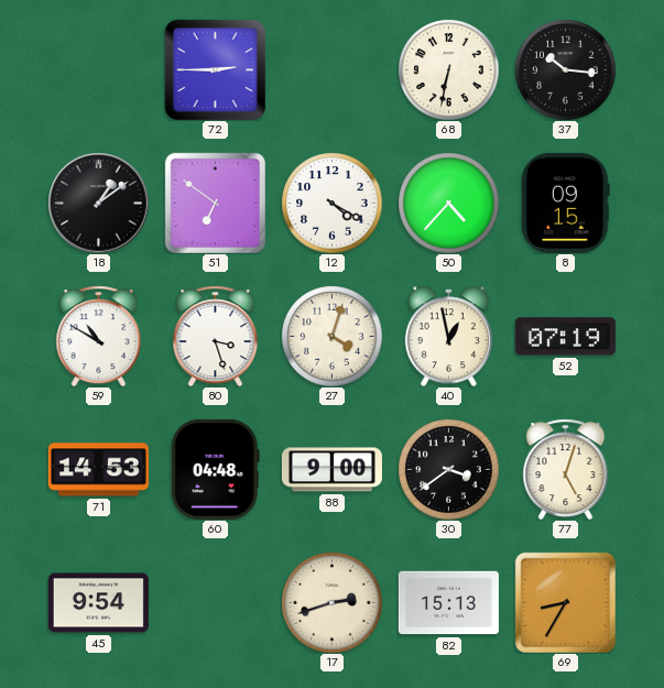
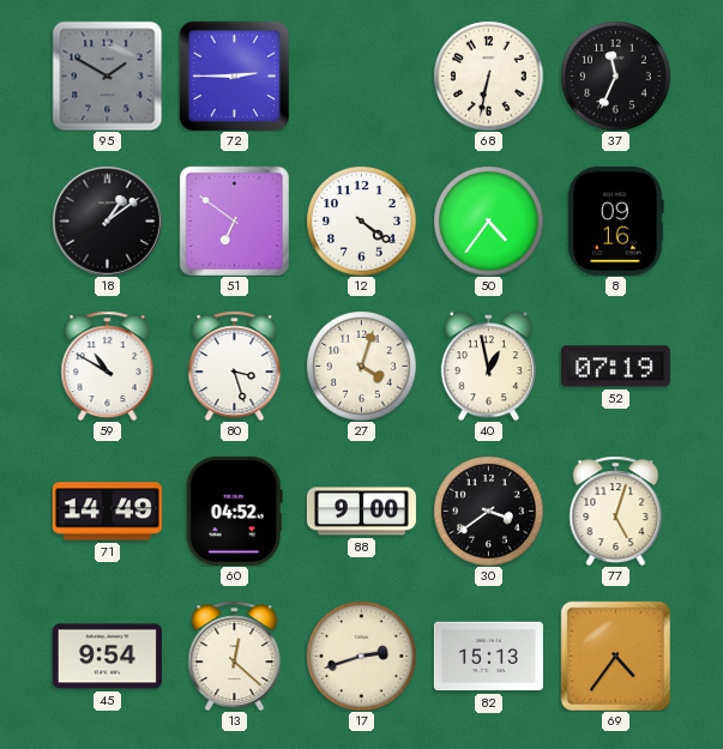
95: none -> 1:50 (107, 75)
37: 10:16 -> 11:34 (615, 75)
12: 4:20 -> 4:21 (361, 221)
50: 4:37 -> 4:36 (488, 221)
8: 09:15 -> 09:16 (616, 221)
71: 14:53 -> 14:49 (107, 512)
60: 04:48 -> 04:52 (234, 511)
13: none -> 12:22 (235, 656)
69: 8:35 -> 4:36 (615, 656)
